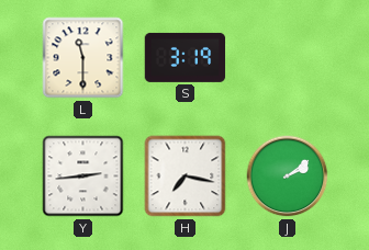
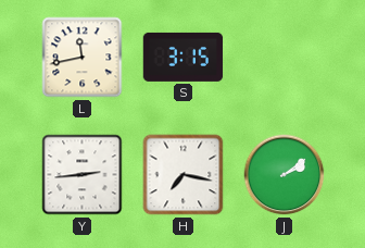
L: 11:30 -> 11:43 (83, 58)
S: 3:19 -> 3:15 (184, 57)
